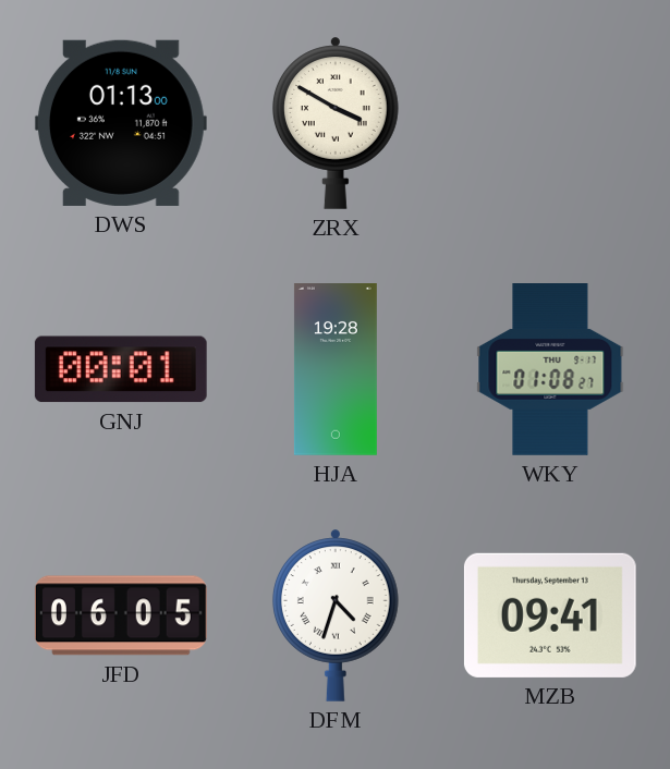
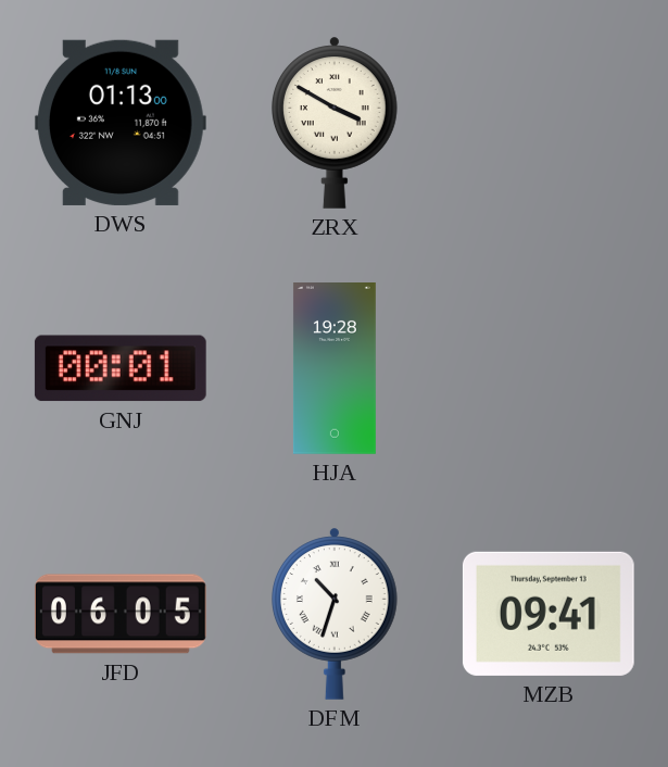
WKY: 01:08 -> none (550, 370)
DFM: 4:33 -> 10:33 (335, 614)
